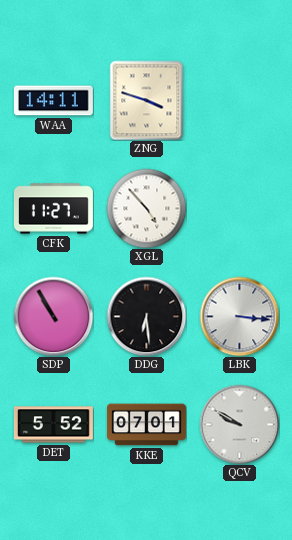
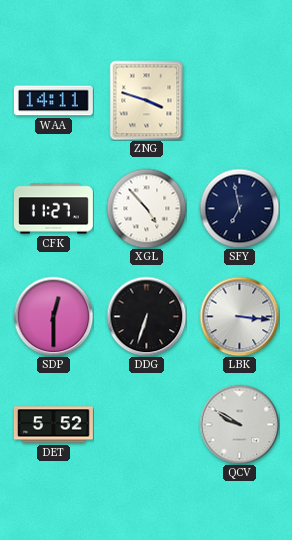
SFY: none -> 6:58 (239, 208)
SDP: 10:55 -> 12:30 (53, 316)
DDG: 6:29 -> 6:33 (146, 316)
KKE: 07:01 -> none (147, 425)
